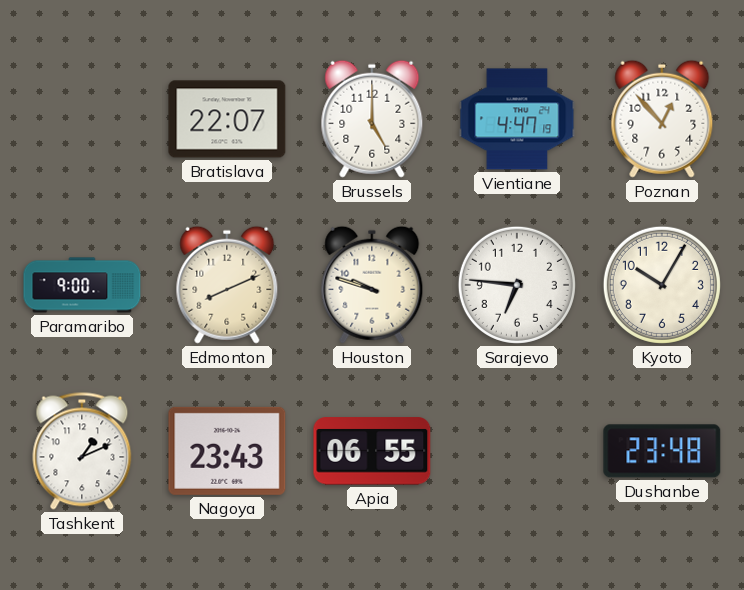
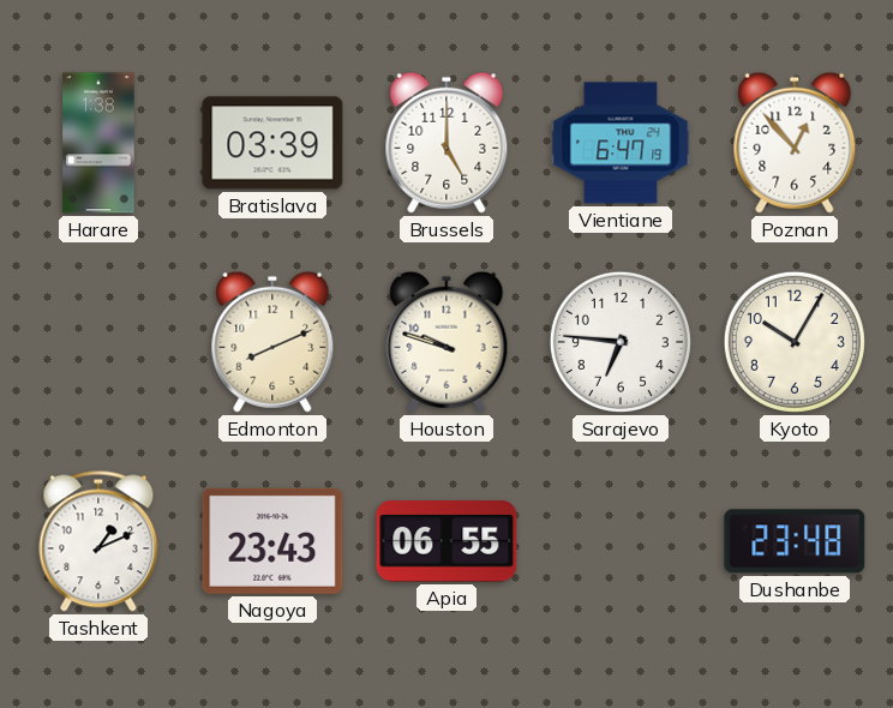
Harare: none -> 1:38 (98, 143)
Bratislava: 22:07 -> 03:39 (272, 143)
Vientiane: 4:47 -> 6:47 (621, 143)
Paramaribo: 9:00 -> none (82, 285)
